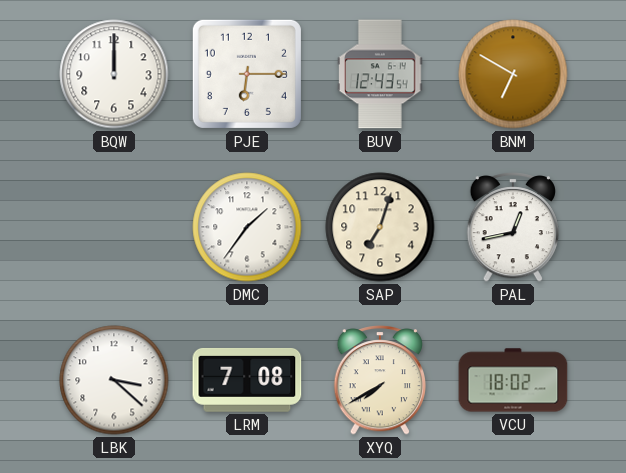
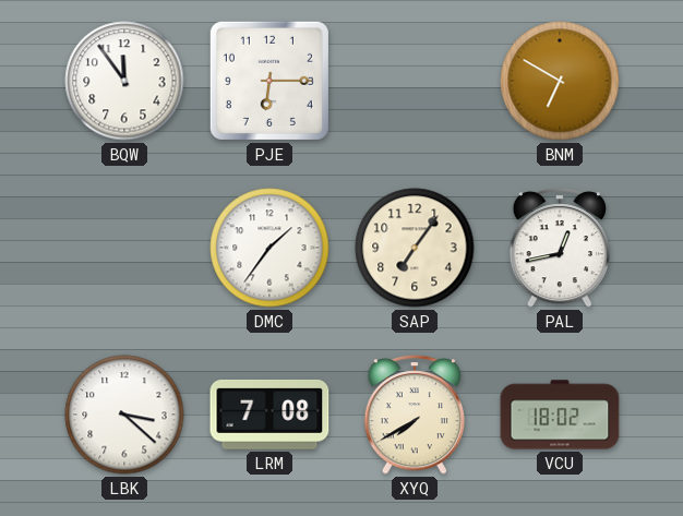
BQW: 12:00 -> 11:54 (124, 81)
BUV: 12:43 -> none (381, 74)
SAP: 7:03 -> 7:06 (415, 248)
